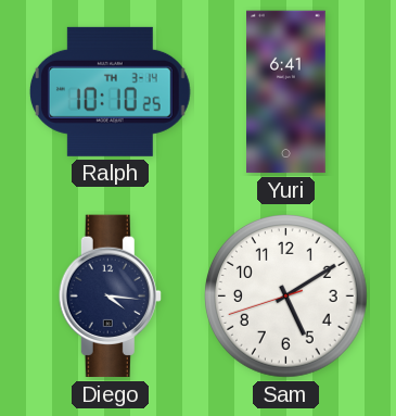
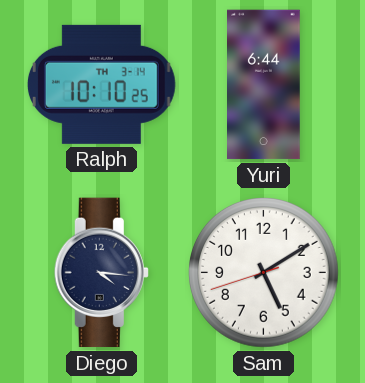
Yuri: 6:41 -> 6:44 (264, 85)
